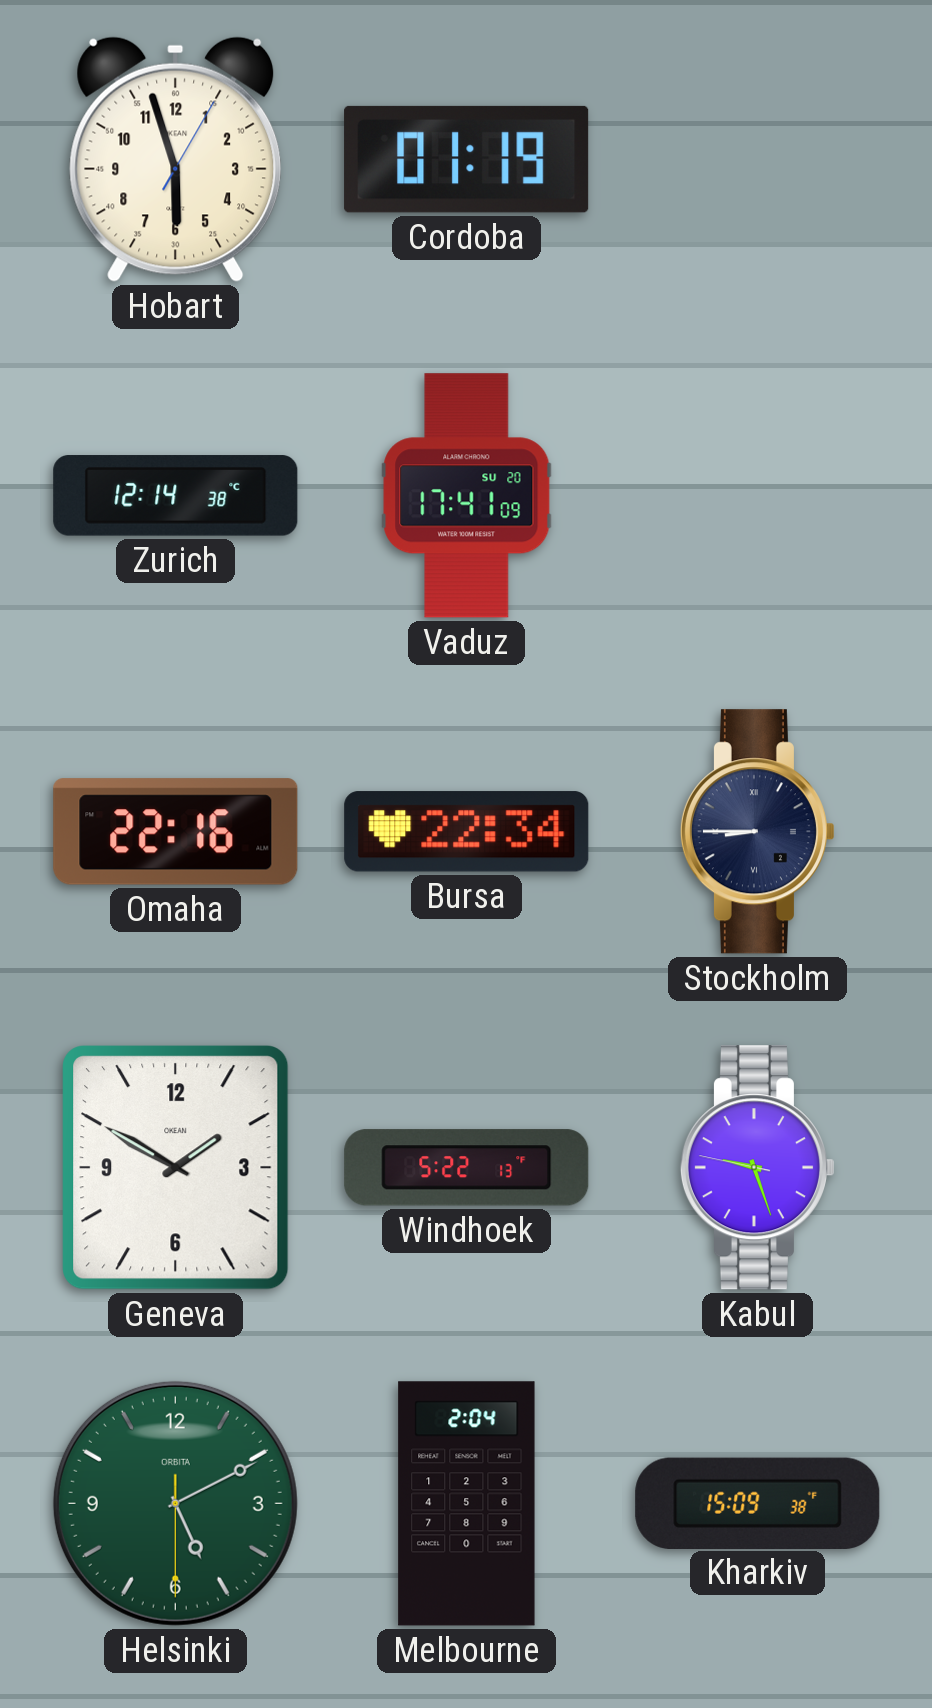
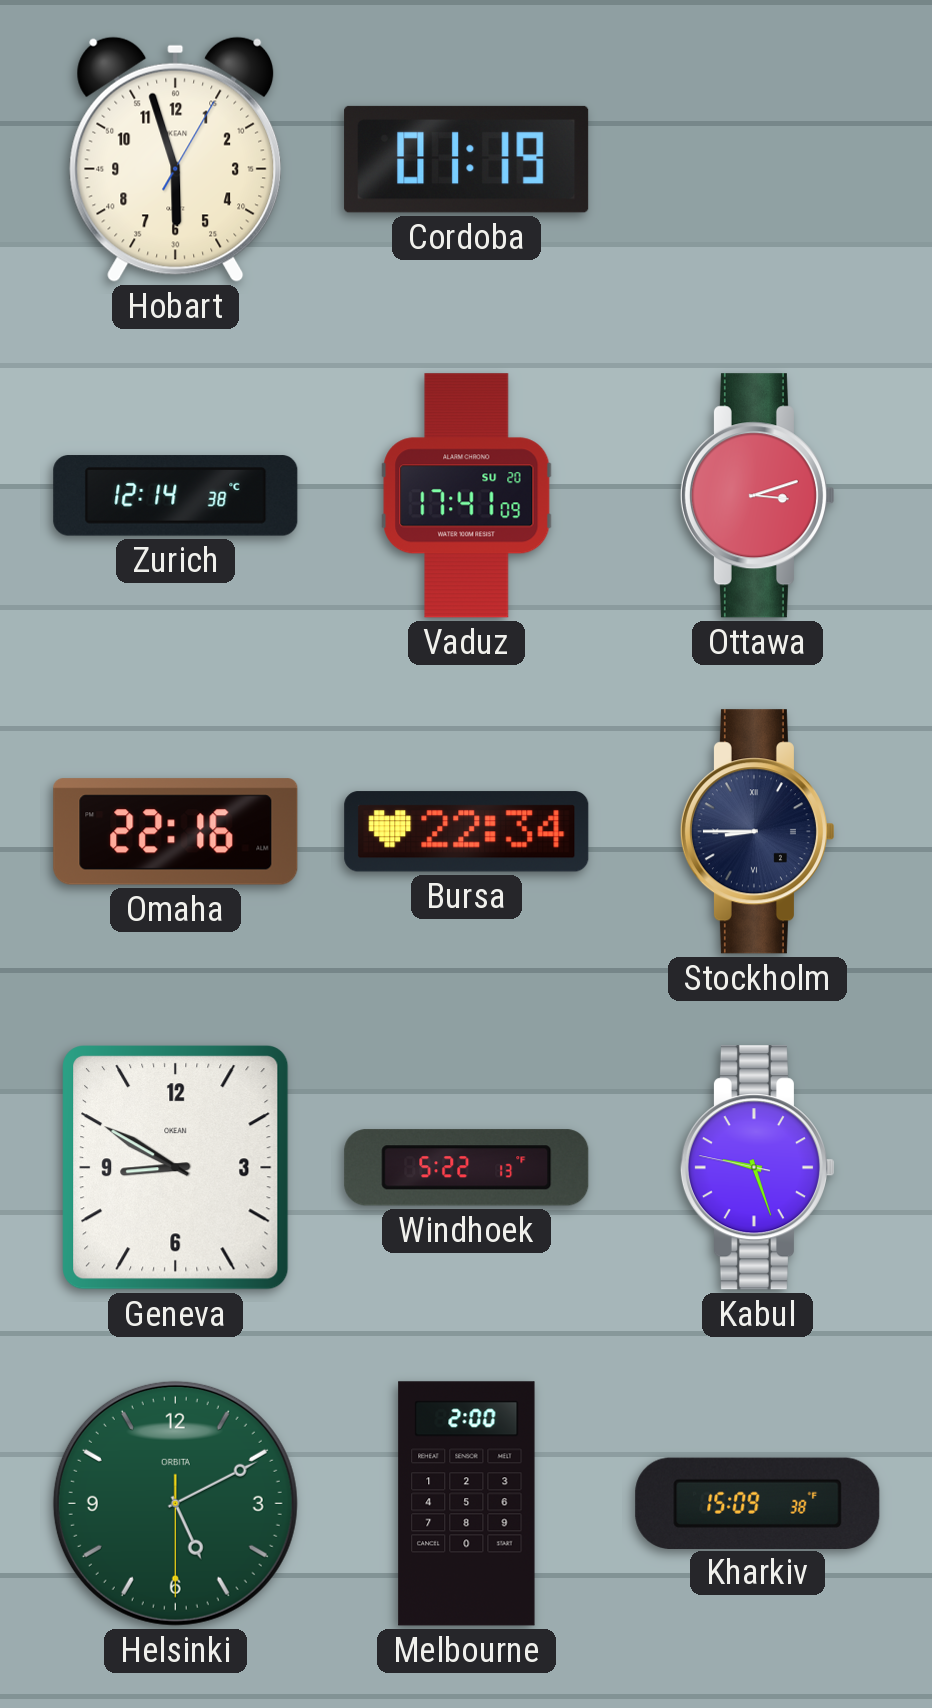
Ottawa: none -> 3:12 (757, 496)
Geneva: 1:50 -> 8:50 (176, 1168)
Melbourne: 2:04 -> 2:00 (467, 1504)
